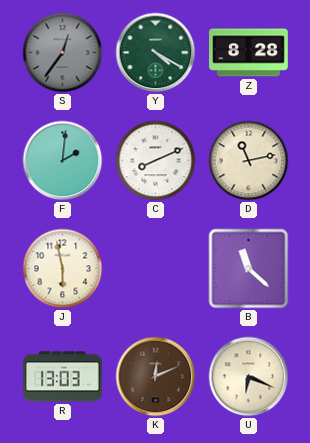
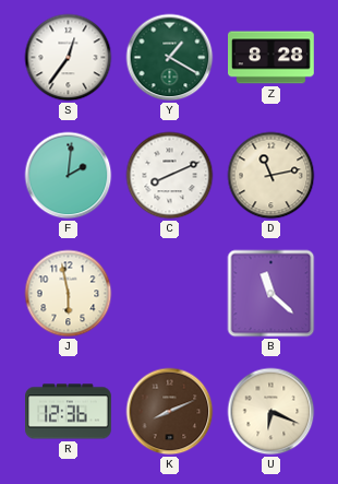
S dial: grey -> white (69, 58)
Y: 4:20 -> 1:20 (170, 58)
R: 13:03 -> 12:36 (69, 412)
K: 12:11 -> 8:11 (170, 412)
